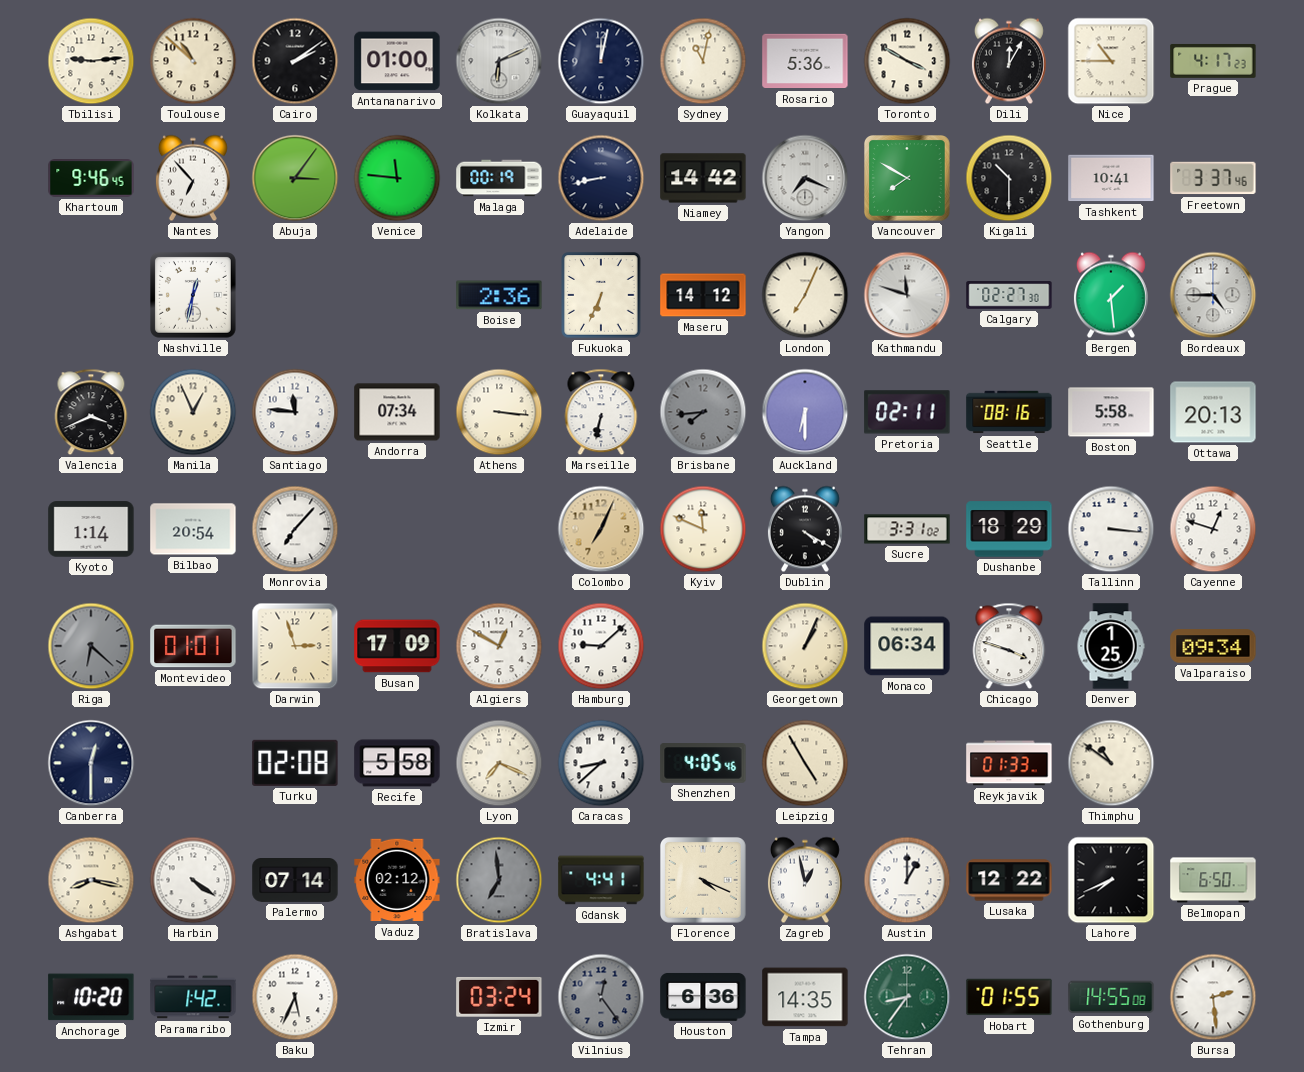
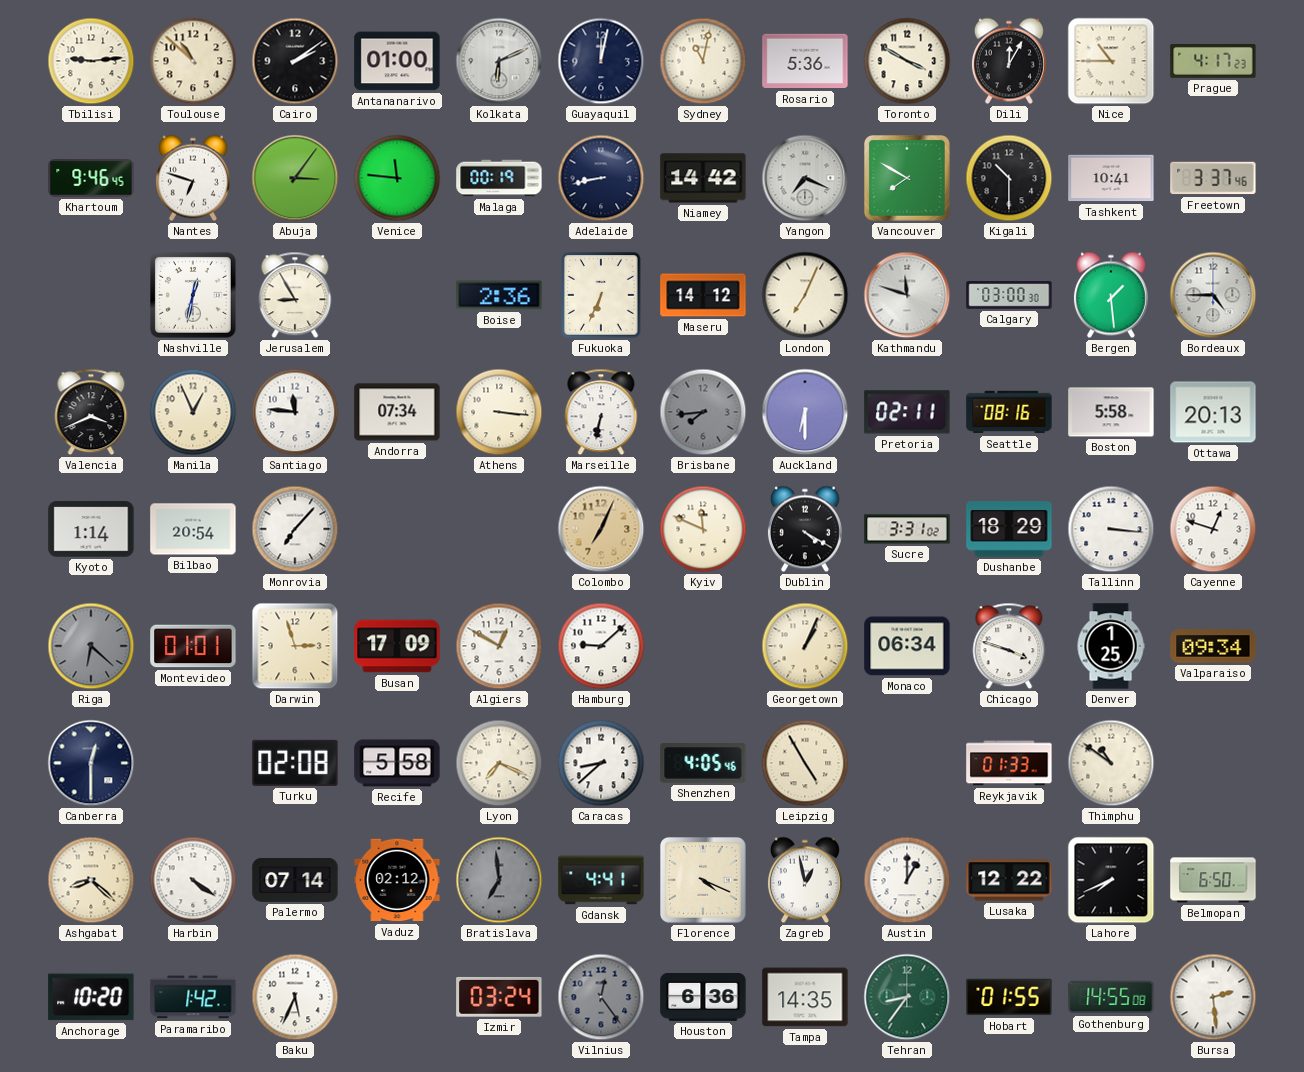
Nantes: 6:53 -> 6:48 (193, 178)
Jerusalem: none -> 8:55 (295, 295)
Calgary: 02:27 -> 03:00 (1009, 295)
Ashgabat: 8:17 -> 8:22 (91, 880)
